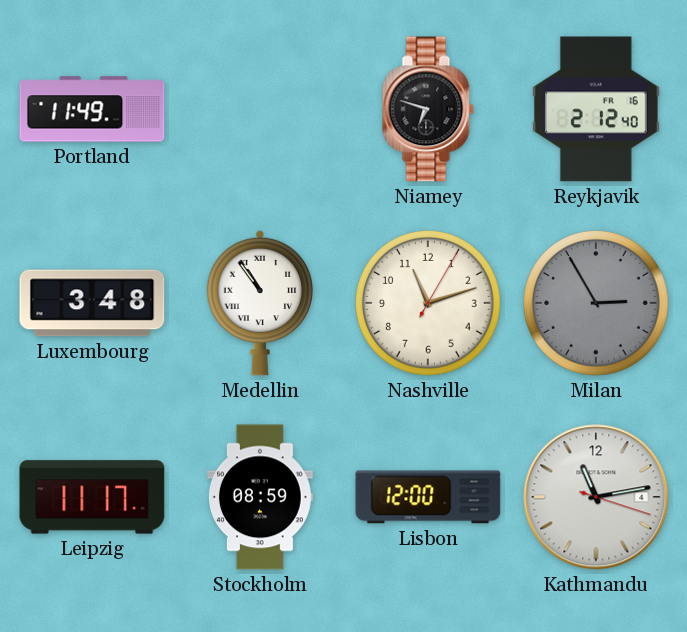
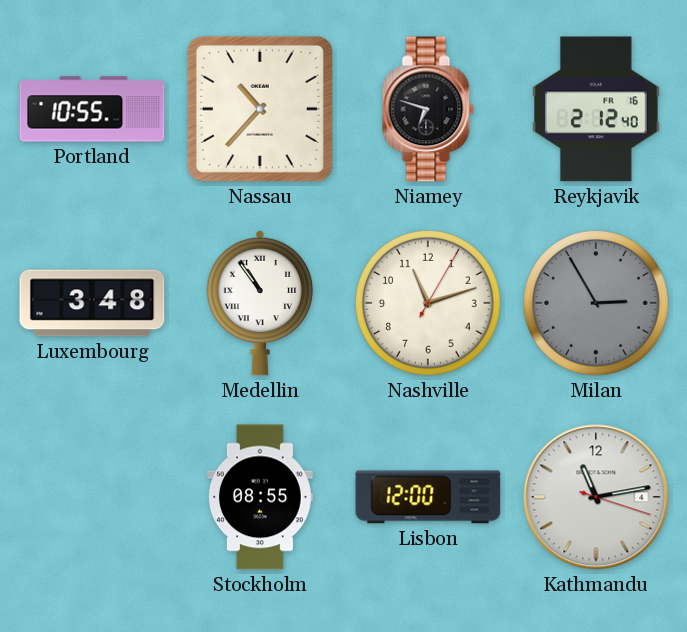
Portland: 11:49 -> 10:55 (92, 109)
Nassau: none -> 10:37 (260, 109)
Leipzig: 11:17 -> none (92, 497)
Stockholm: 08:59 -> 08:55 (260, 497)
